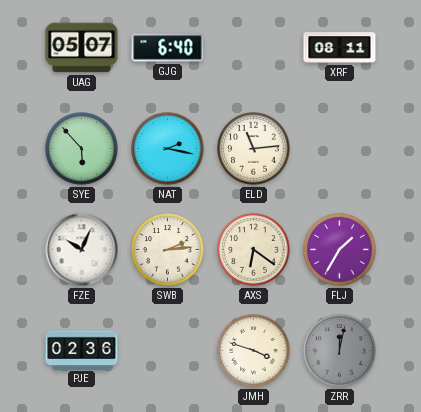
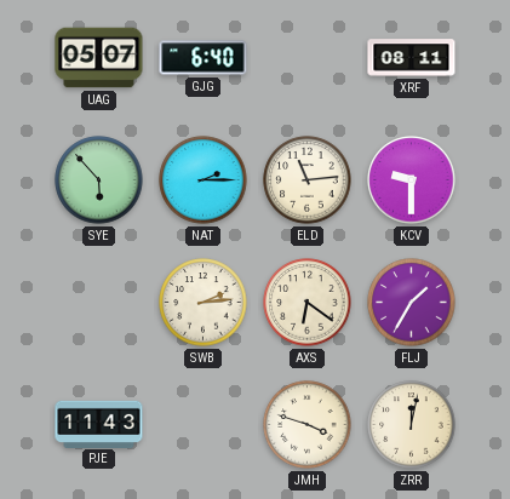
NAT: 2:17 -> 2:15 (204, 180)
KCV: none -> 9:30 (412, 180)
FZE: 10:04 -> none (82, 250)
PJE: 02:36 -> 11:43 (99, 424)
ZRR dial: grey -> cream (412, 425)
